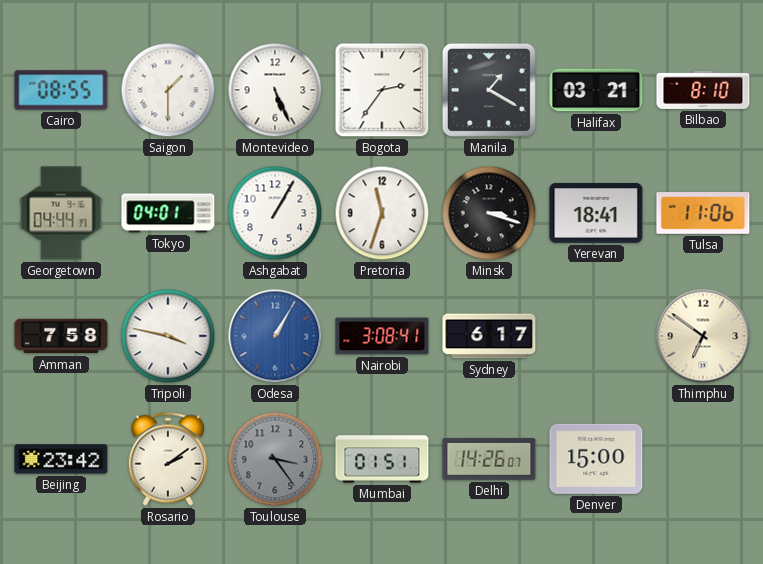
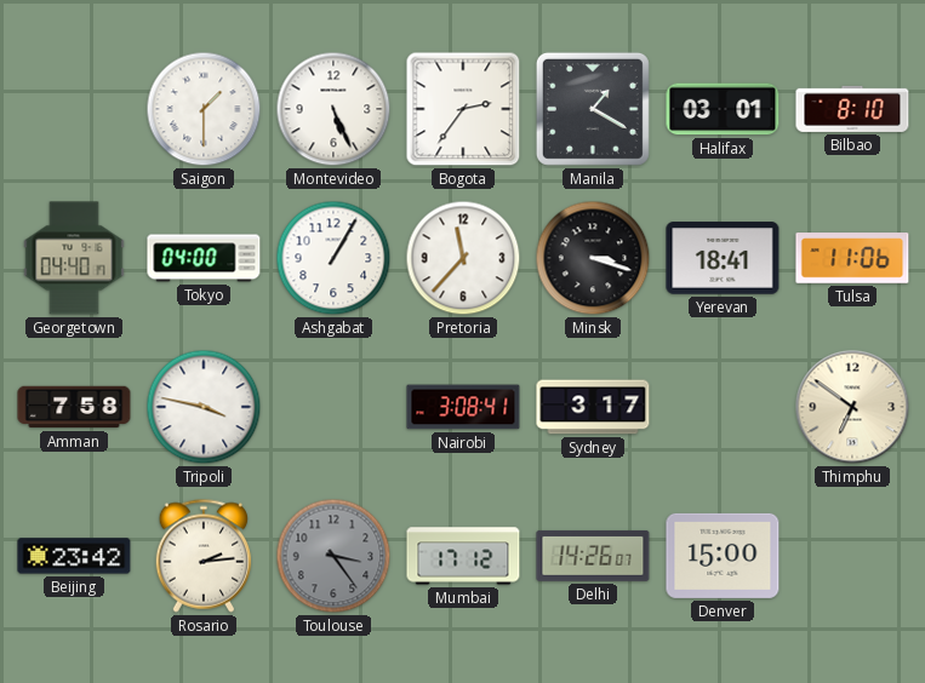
Cairo: 08:55 -> none (61, 90)
Halifax: 03:21 -> 03:01 (723, 109)
Georgetown: 04:44 -> 04:40 (74, 258)
Tokyo: 04:01 -> 04:00 (204, 258)
Pretoria: 11:33 -> 11:37 (463, 258)
Odesa: 1:05 -> none (275, 336)
Sydney: 6:17 -> 3:17 (593, 407)
Rosario: 2:09 -> 2:14 (204, 556)
Mumbai: 01:51 -> 17:12 (463, 556)
